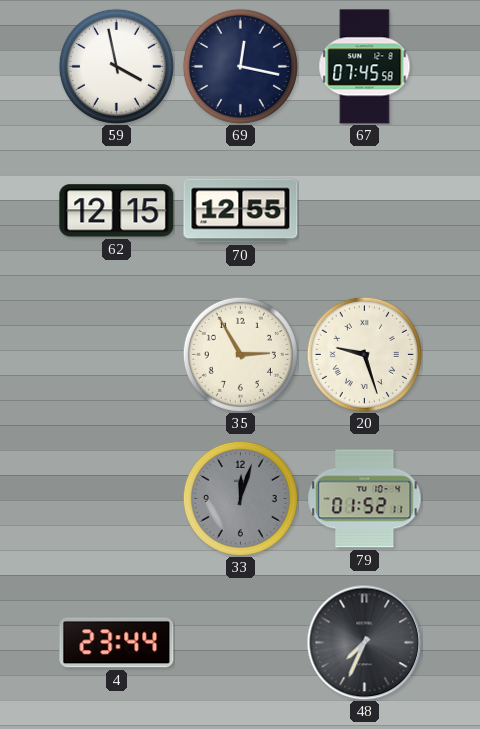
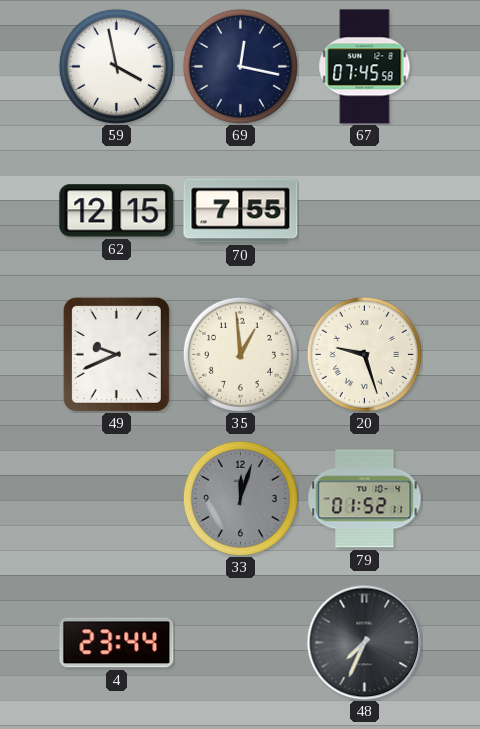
70: 12:55 -> 7:55 (241, 211)
49: none -> 9:41 (116, 354)
35: 2:55 -> 12:59 (240, 354)
